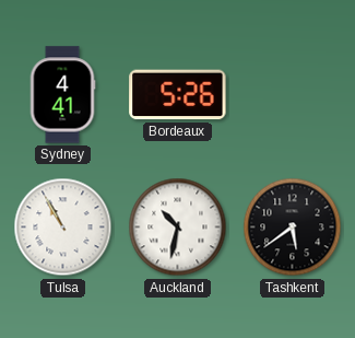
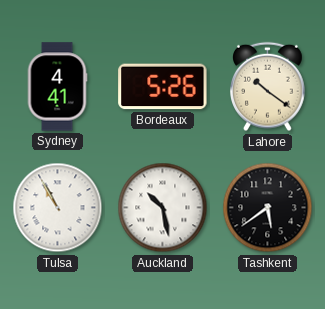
Lahore: none -> 10:21 (268, 87)
Auckland: 10:32 -> 10:28 (163, 208)
